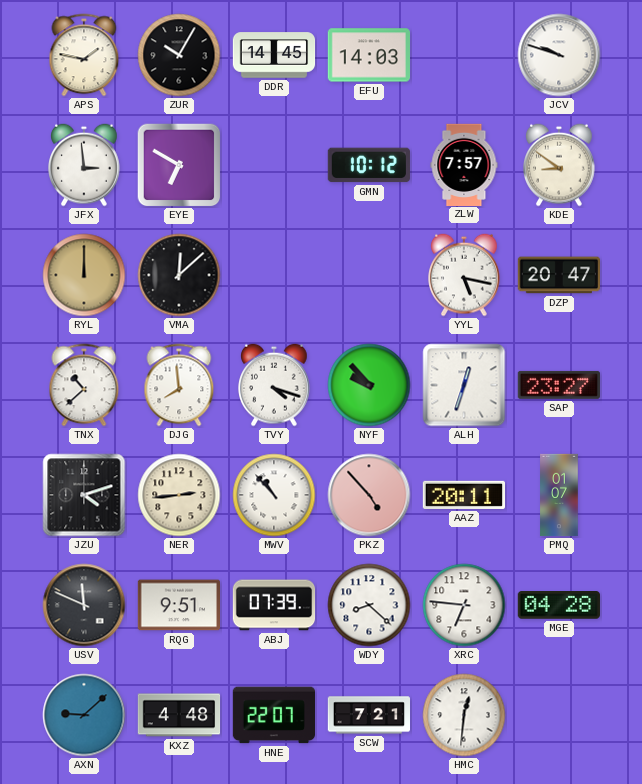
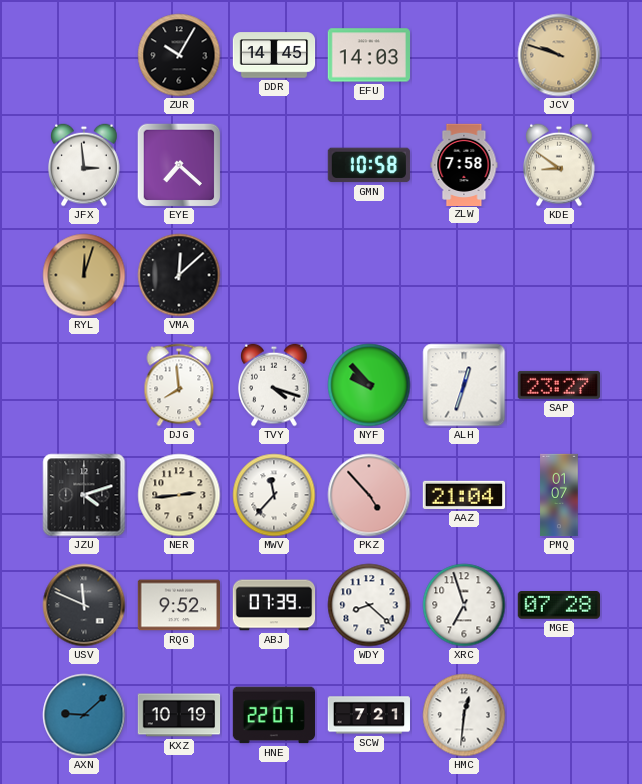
APS: 1:47 -> none (84, 55)
JCV dial: white -> champagne (559, 55)
EYE: 6:50 -> 7:22 (179, 165)
GMN: 10:12 -> 10:58 (369, 165)
ZLW: 7:57 -> 7:58 (464, 164)
RYL: 12:00 -> 12:03 (84, 275)
YYL: 5:17 -> none (464, 275)
DZP: 20:47 -> none (558, 275)
TNX: 10:38 -> none (84, 385)
MWV: 10:53 -> 11:37 (274, 495)
AAZ: 20:11 -> 21:04 (463, 495)
RQG: 9:51 -> 9:52 (178, 605)
XRC: 6:46 -> 6:57 (464, 605)
MGE: 04:28 -> 07:28 (559, 605)
KXZ: 4:48 -> 10:19 (179, 715)
